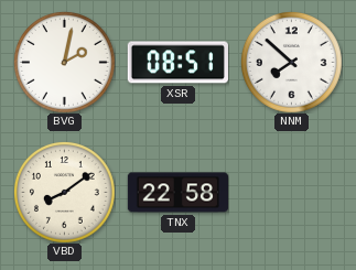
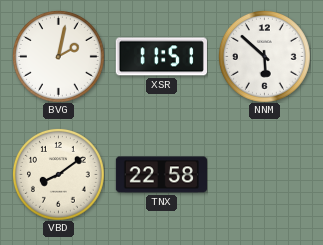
XSR: 08:51 -> 11:51 (161, 57)
NNM: 7:52 -> 5:52 (265, 57)
